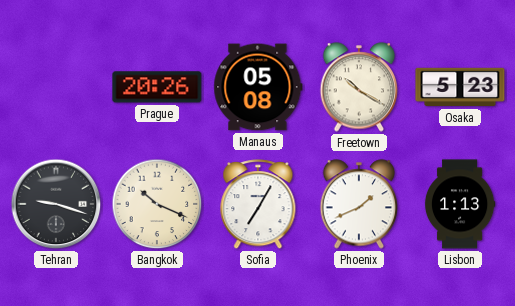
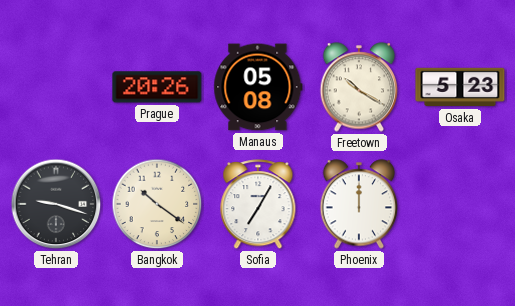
Bangkok: 10:19 -> 10:21 (157, 204)
Phoenix: 1:41 -> 12:00 (359, 204)
Lisbon: 1:13 -> none (460, 204)
